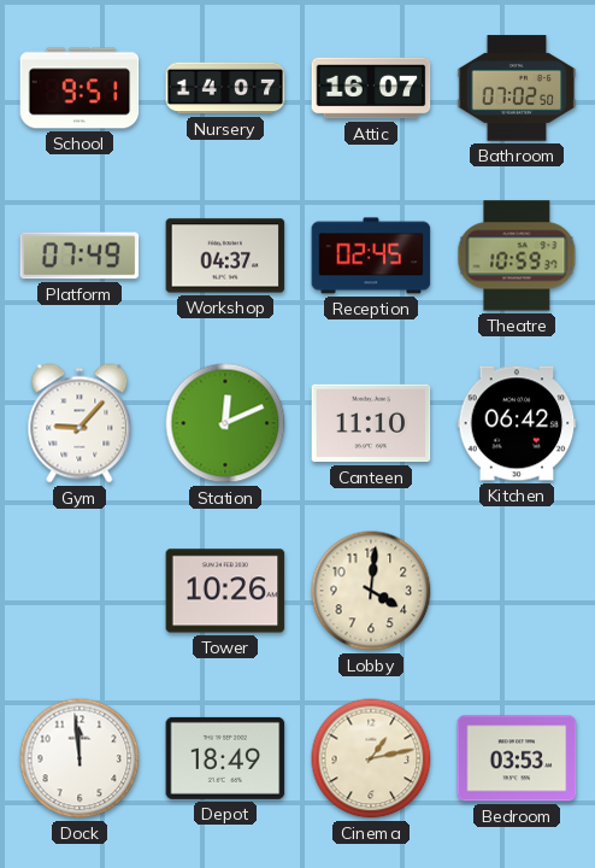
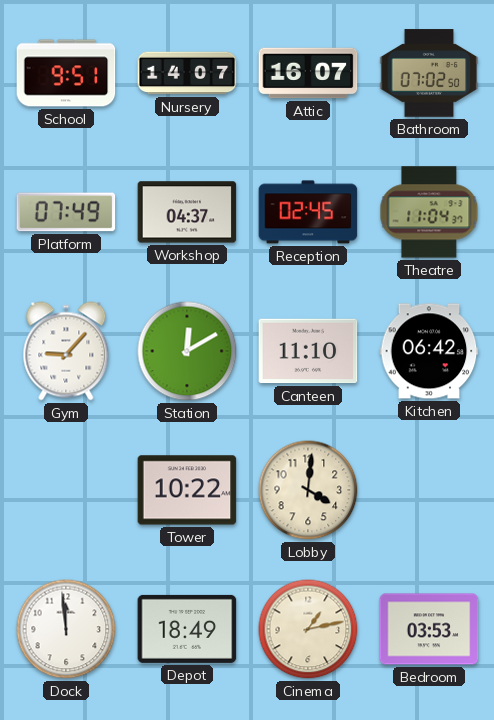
Theatre: 10:59 -> 11:04 (429, 212)
Station: 12:11 -> 12:10 (187, 351)
Tower: 10:26 -> 10:22 (187, 490)
